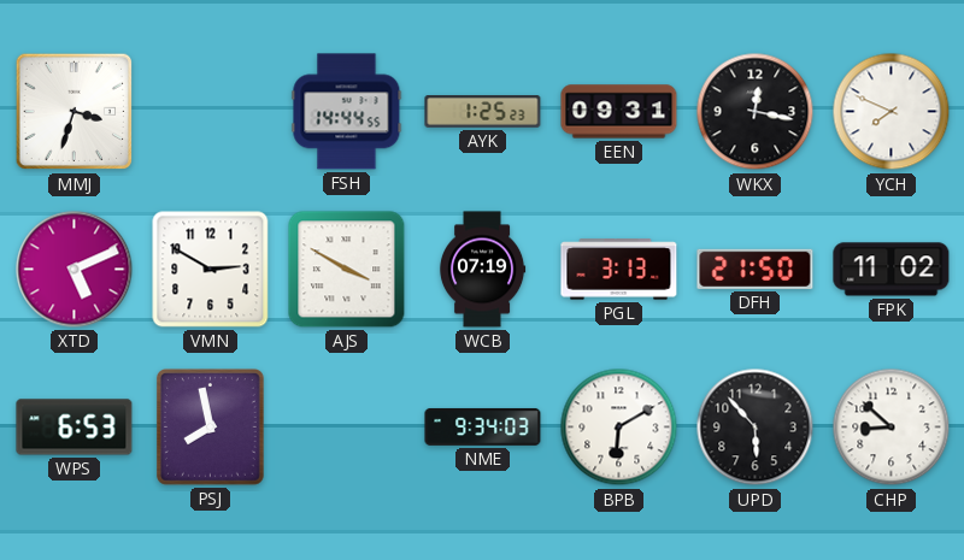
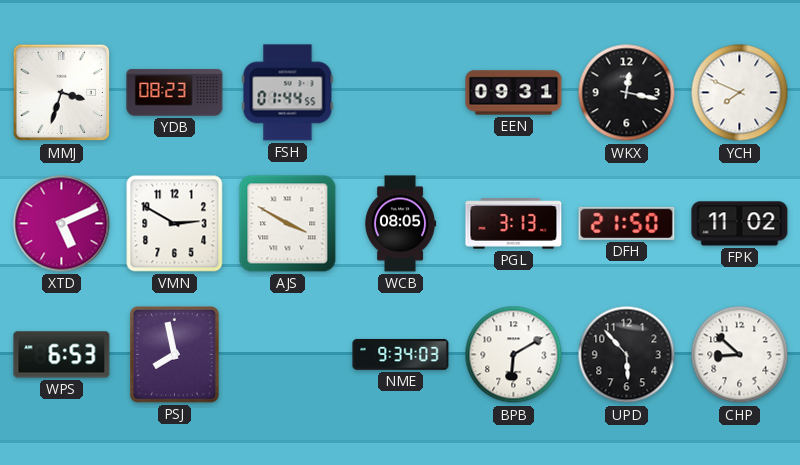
YDB: none -> 08:23 (175, 93)
FSH: 14:44 -> 01:44 (288, 93)
AYK: 1:25 -> none (483, 112)
WCB: 07:19 -> 08:05 (400, 224)
